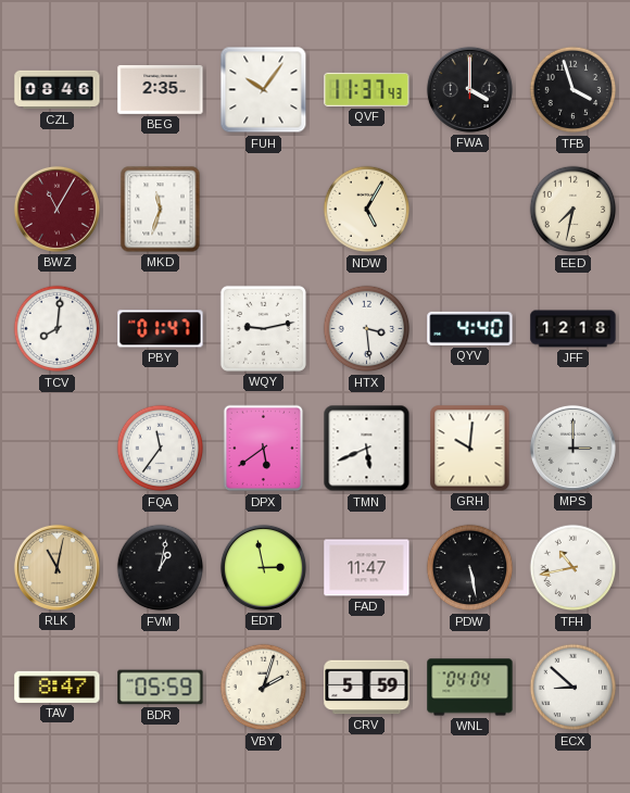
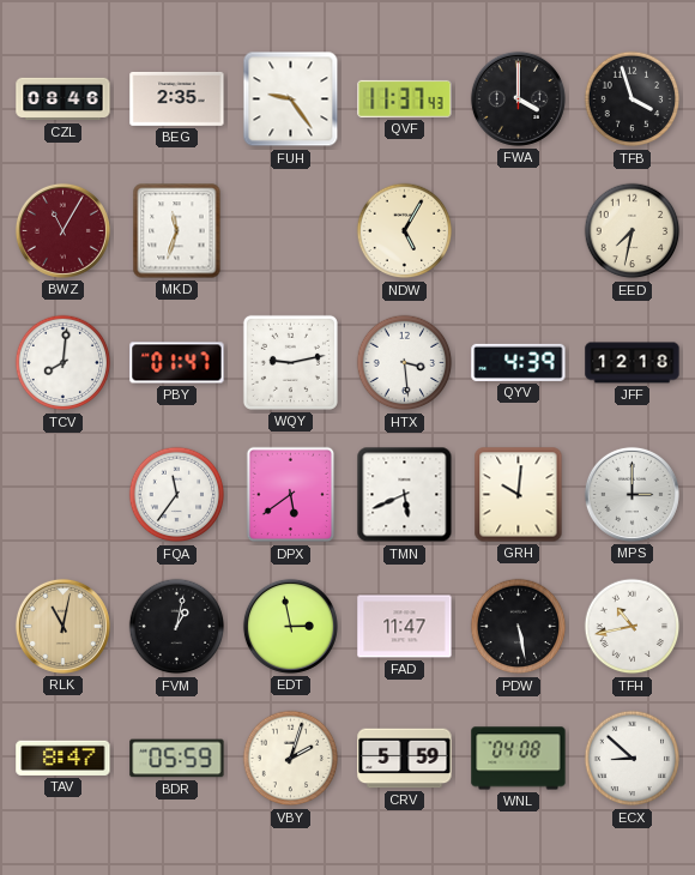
FUH: 10:06 -> 9:24 (291, 99)
QYV: 4:40 -> 4:39 (519, 362)
WNL: 04:04 -> 04:08 (519, 759)
